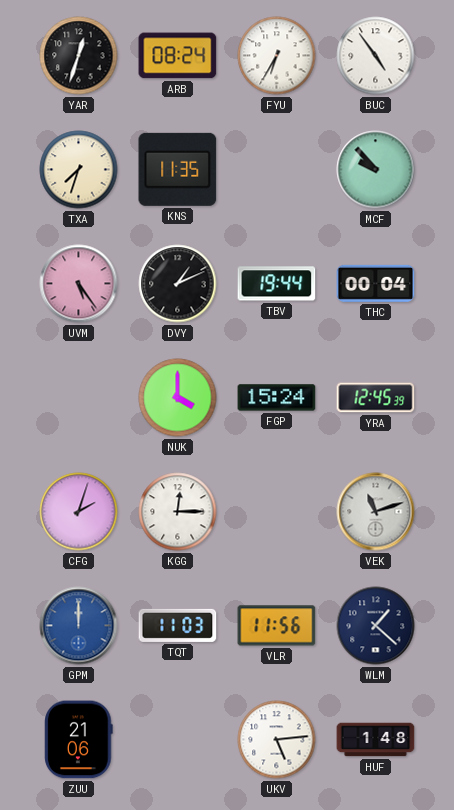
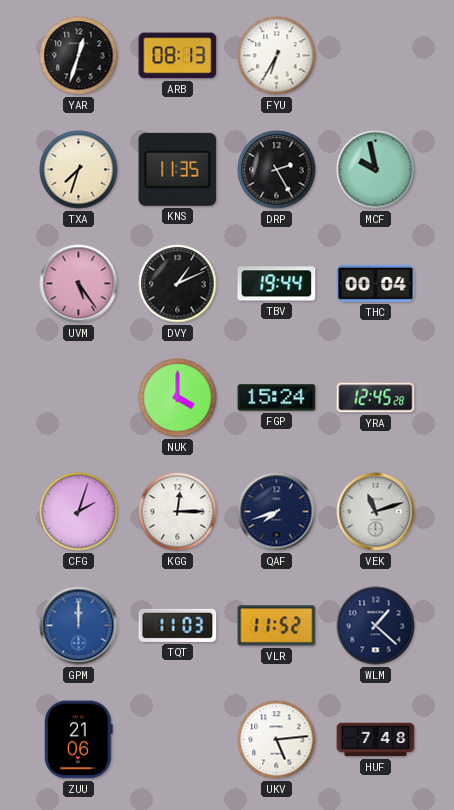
ARB: 08:24 -> 08:13 (178, 56)
BUC: 4:54 -> none (376, 56)
DRP: none -> 2:25 (277, 170)
MCF: 9:53 -> 9:58 (376, 170)
YRA: 12:45:39 -> 12:45:28 (376, 398)
QAF: none -> 7:42 (277, 512)
VLR: 11:56 -> 11:52 (277, 626)
HUF: 1:48 -> 7:48 (376, 740)
